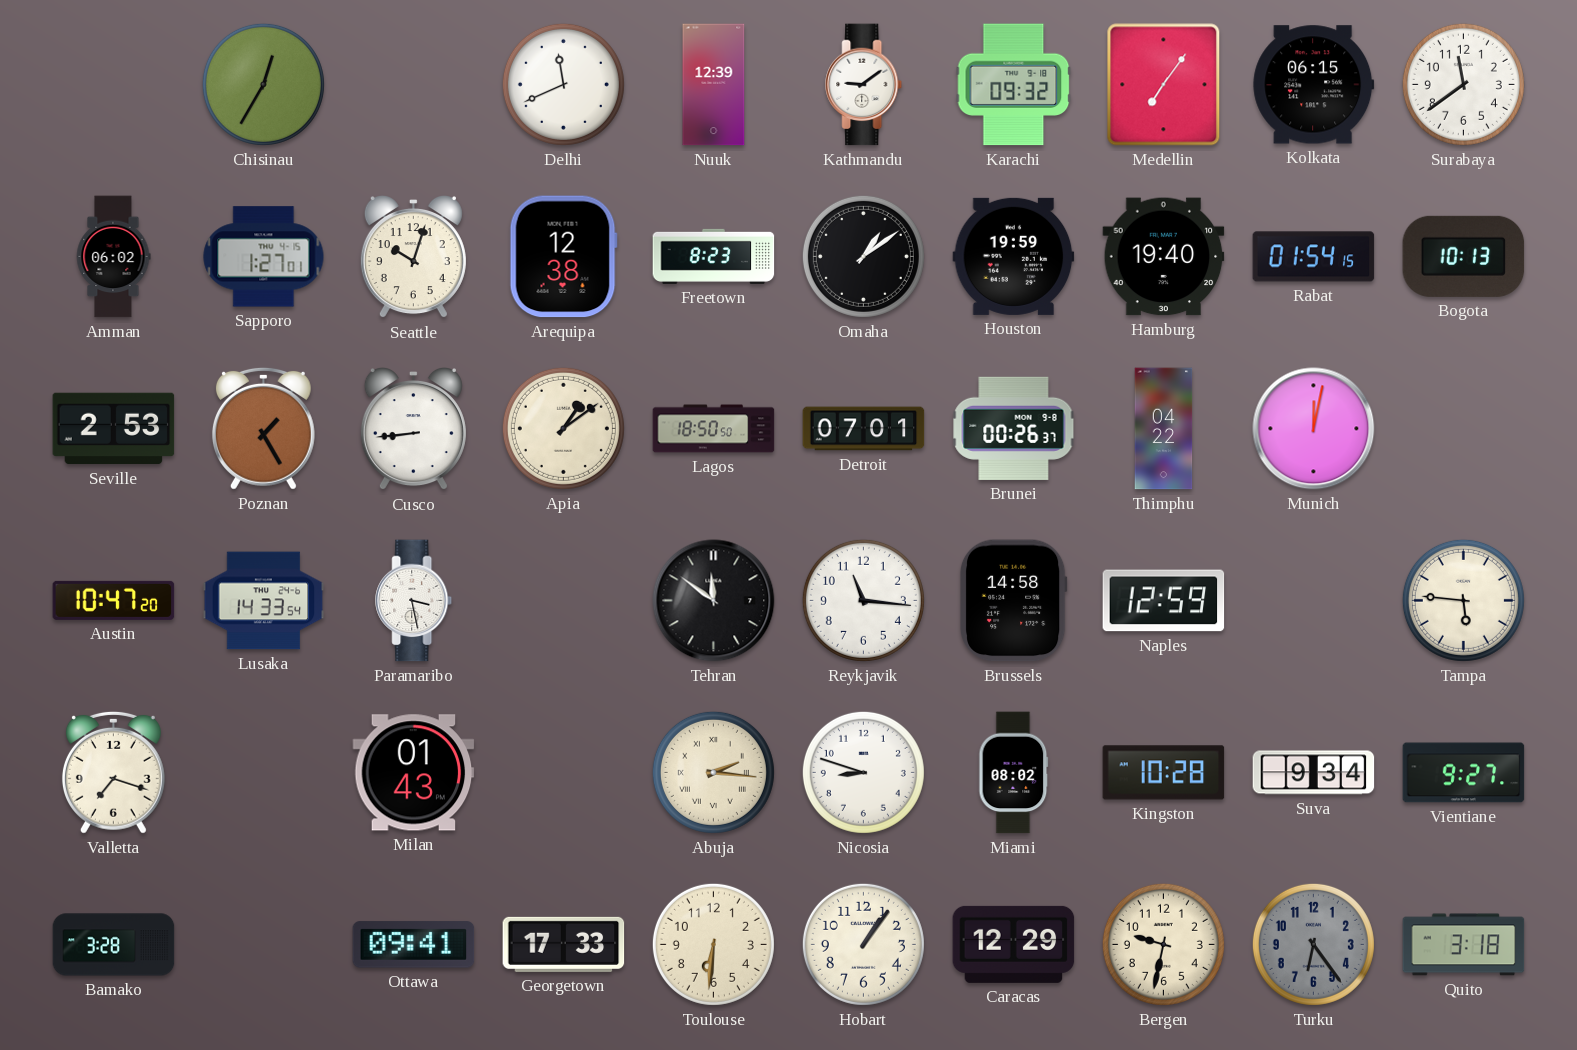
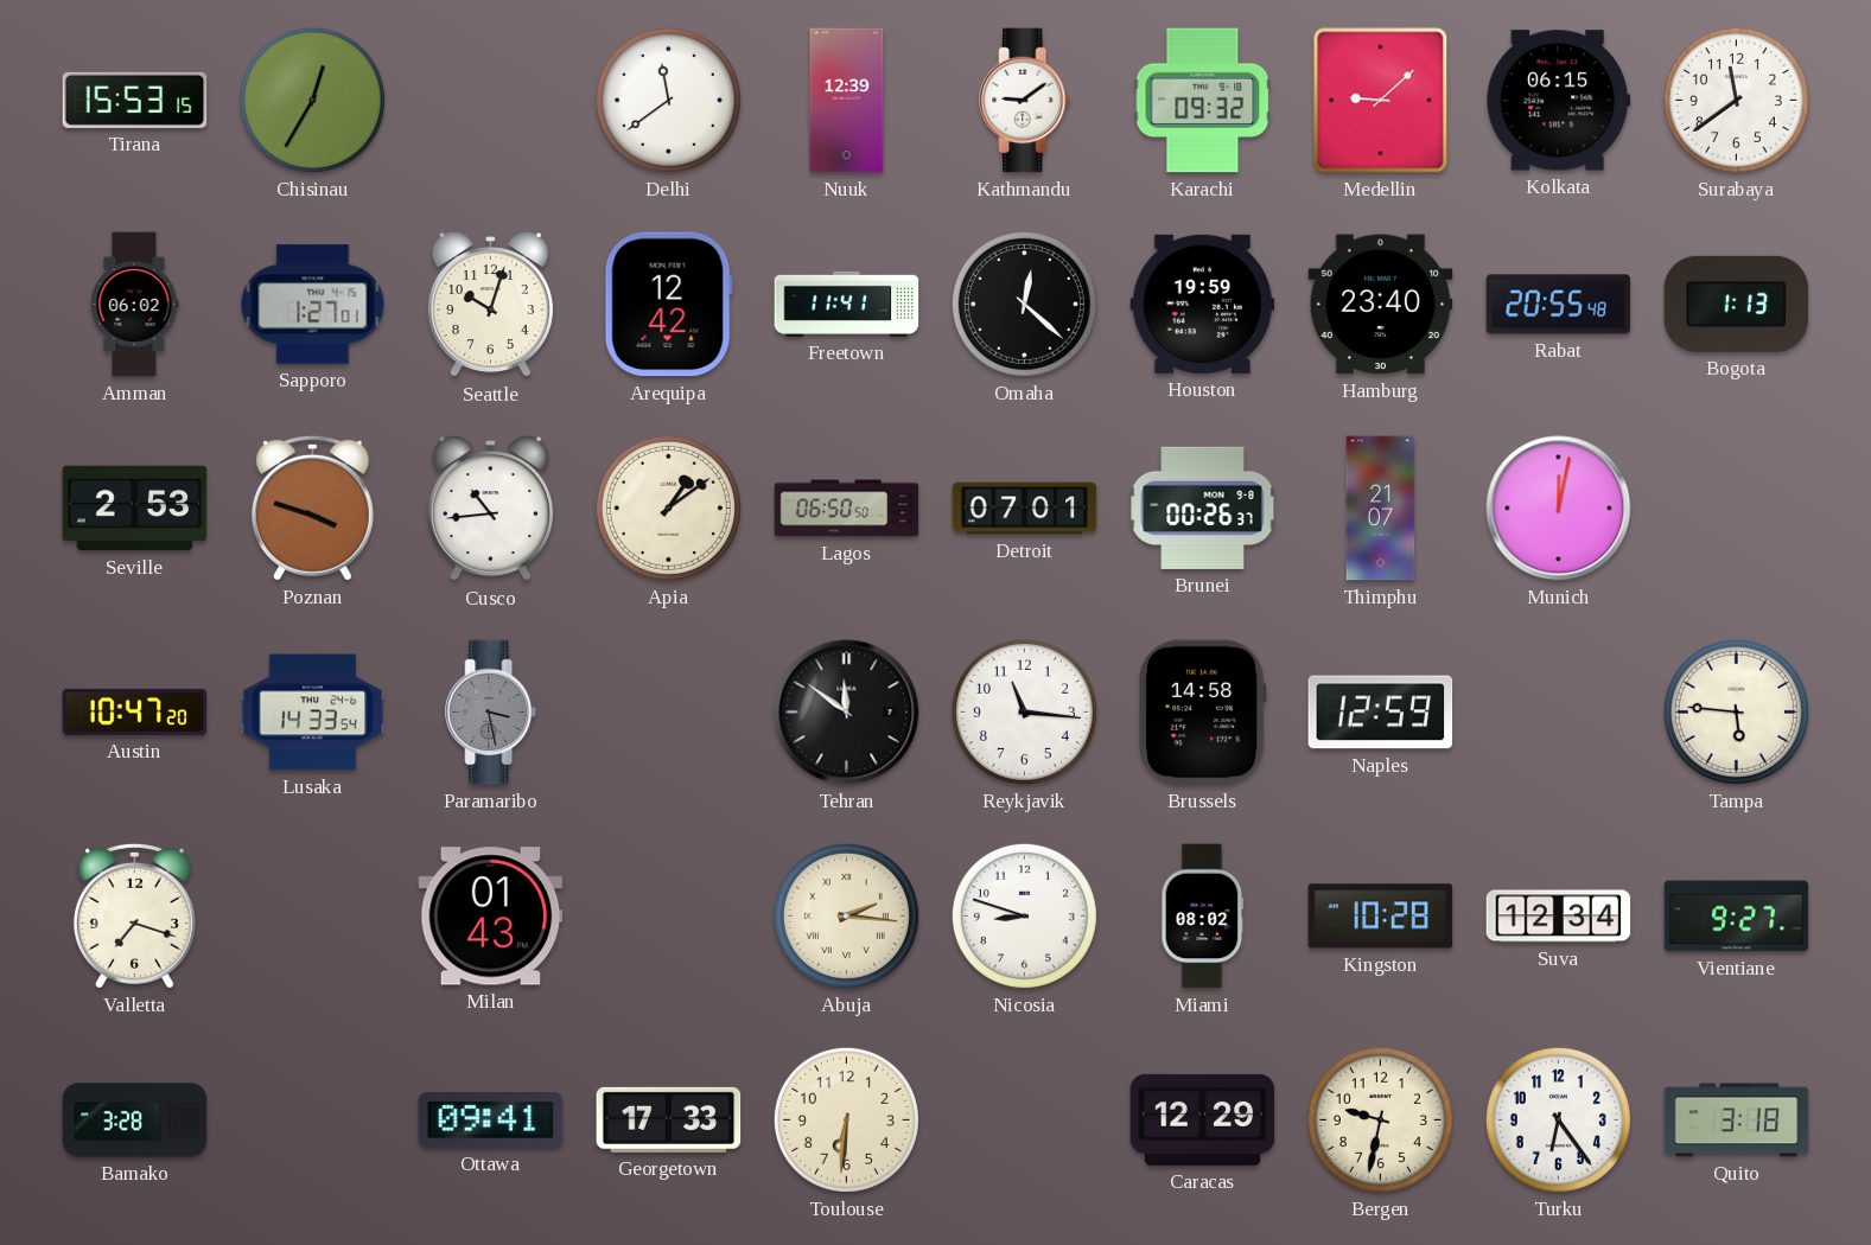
Tirana: none -> 15:53 (135, 100)
Delhi: 11:41 -> 11:39 (668, 100)
Medellin: 7:06 -> 9:08 (1381, 101)
Arequipa: 12:38 -> 12:42 (668, 305)
Freetown: 8:23 -> 11:41 (847, 304)
Omaha: 1:09 -> 12:22 (1024, 304)
Hamburg: 19:40 -> 23:40 (1381, 305)
Rabat: 01:54 -> 20:55 (1559, 305)
Bogota: 10:13 -> 1:13 (1737, 304)
Poznan: 1:25 -> 3:48 (312, 507)
Cusco: 8:44 -> 10:44 (490, 510)
Lagos: 18:50 -> 06:50 (847, 509)
Thimphu: 04:22 -> 21:07 (1381, 509)
Paramaribo dial: white -> grey (491, 713)
Suva: 9:34 -> 12:34 (1559, 917)
Hobart: 1:06 -> none (863, 944)
Turku dial: grey -> white (1558, 1119)
